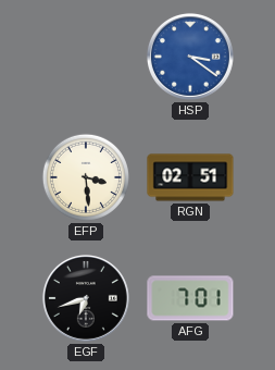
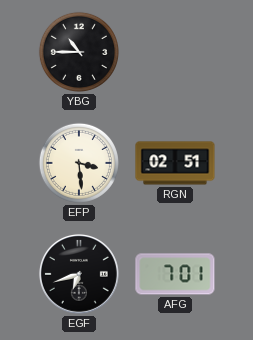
YBG: none -> 10:45 (79, 52)
HSP: 3:21 -> none (190, 57)
